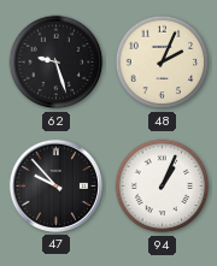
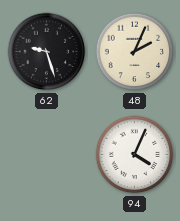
47: 9:53 -> none (55, 185)
94: 1:04 -> 4:04 (135, 155)
